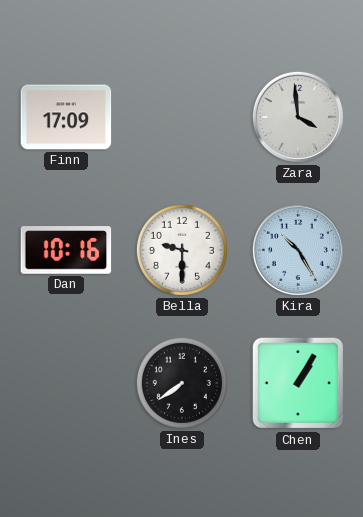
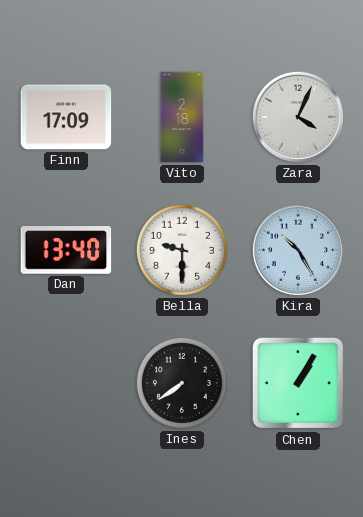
Vito: none -> 2:18 (182, 117)
Zara: 3:59 -> 4:04 (298, 117)
Dan: 10:16 -> 13:40 (66, 250)
